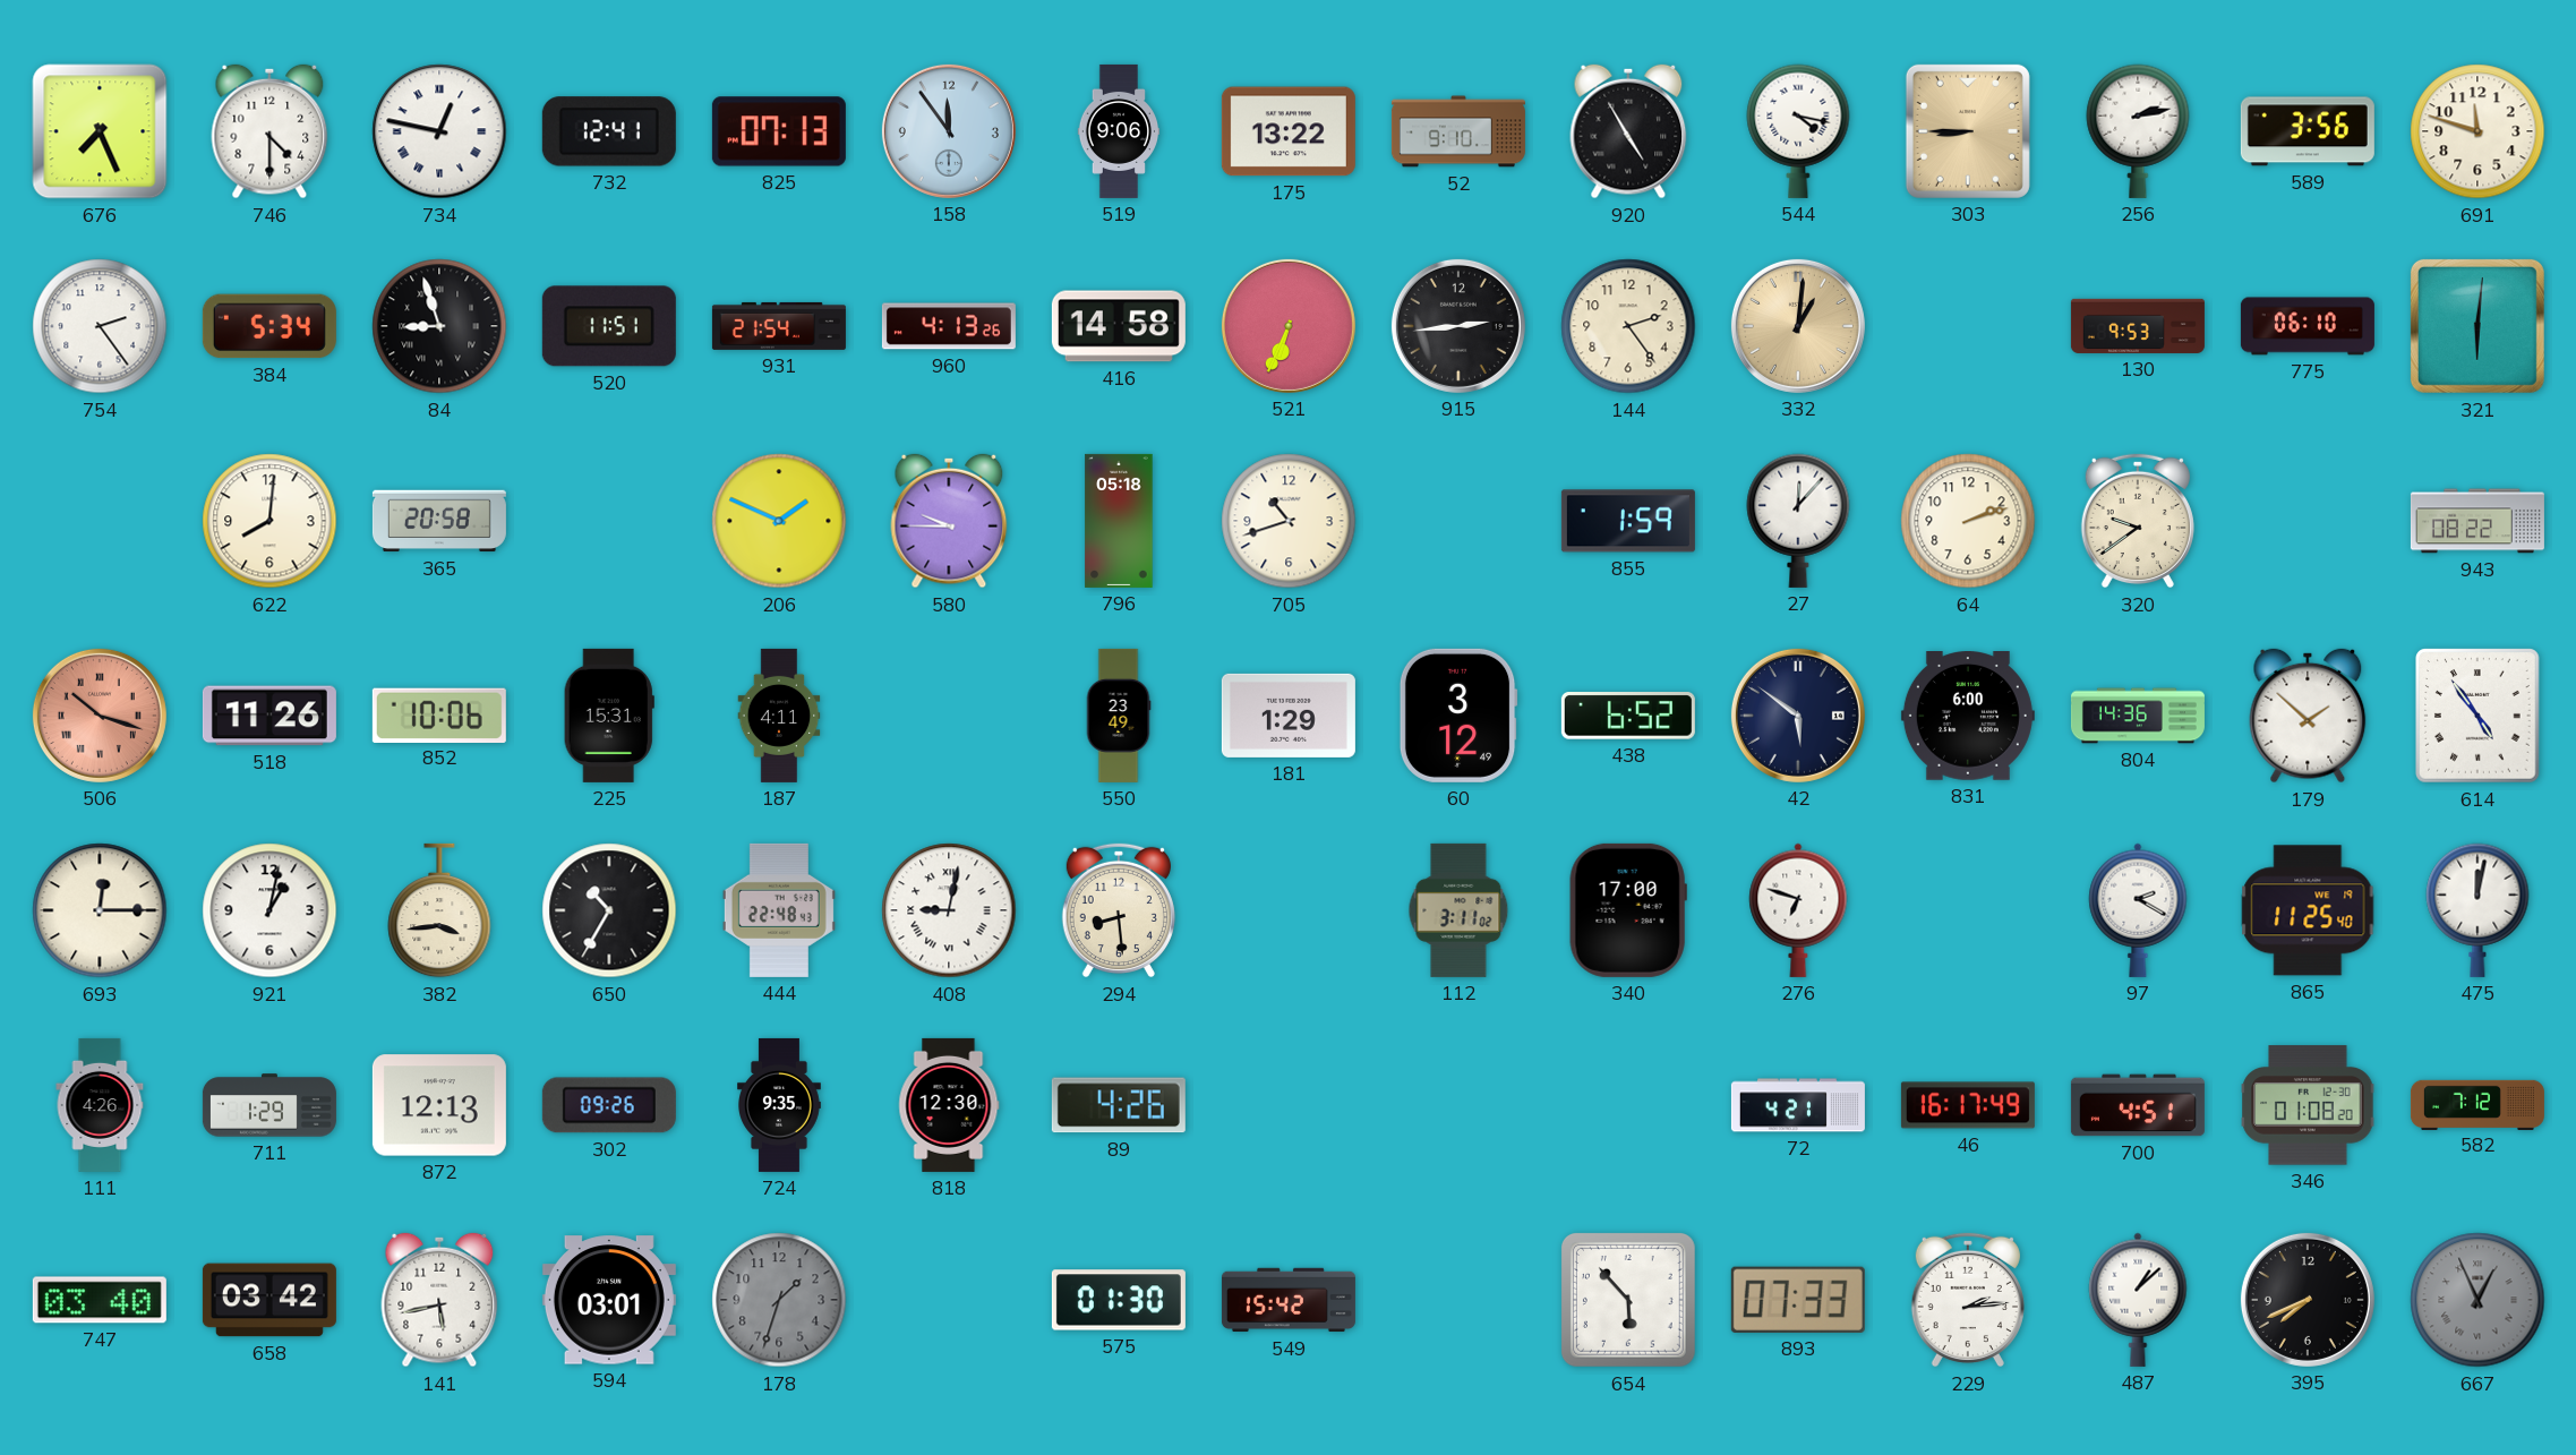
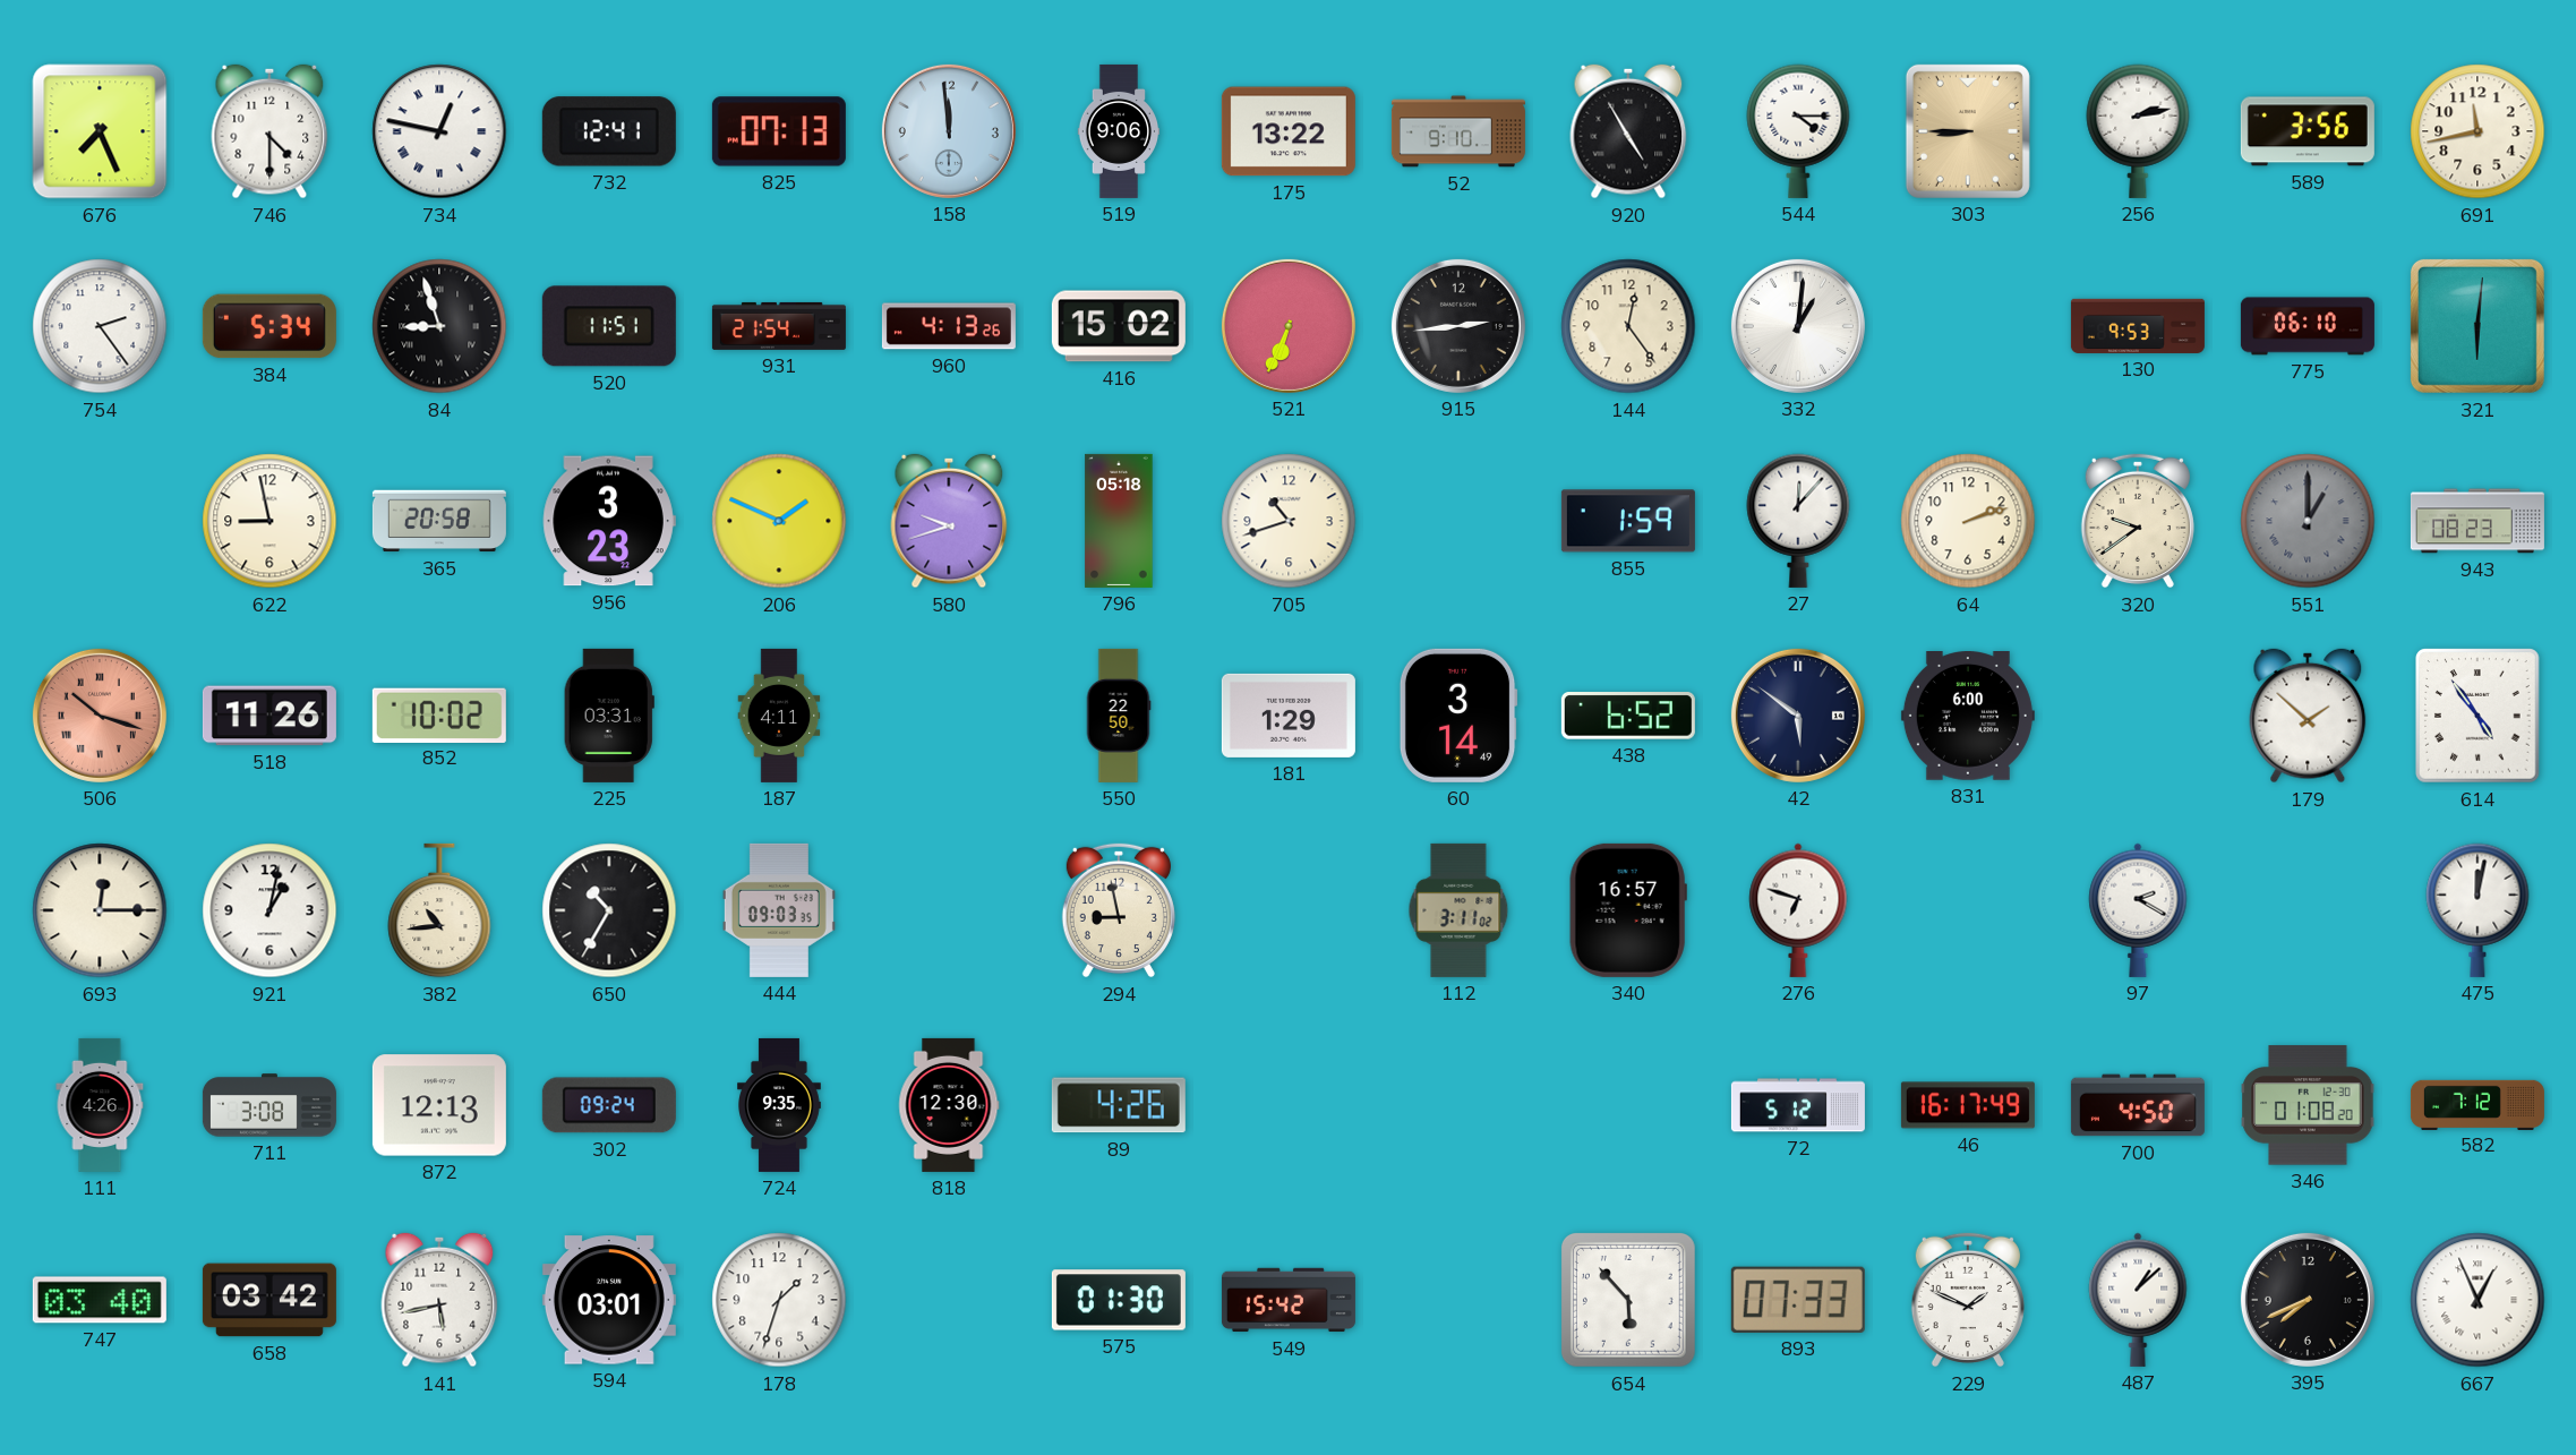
158: 11:54 -> 11:59 (949, 131)
544: 4:17 -> 4:15 (1798, 131)
691: 11:48 -> 11:43 (2477, 131)
416: 14:58 -> 15:02 (1119, 326)
144: 2:24 -> 12:24 (1628, 326)
332 dial: champagne -> white (1798, 326)
622: 8:01 -> 8:58 (269, 521)
956: none -> 3:23 (609, 521)
580: 9:45 -> 9:42 (949, 521)
551: none -> 1:00 (2308, 521)
943: 08:22 -> 08:23 (2477, 521)
852: 10:06 -> 10:02 (439, 714)
225: 15:31 -> 03:31 (609, 716)
550: 23:49 -> 22:50 (1119, 716)
60: 3:12 -> 3:14 (1458, 716)
804: 14:36 -> none (2138, 716)
382: 3:44 -> 10:44 (439, 910)
444: 22:48 -> 09:03 (779, 910)
408: 9:02 -> none (949, 910)
294: 8:29 -> 8:58 (1119, 910)
340: 17:00 -> 16:57 (1628, 910)
865: 11:25 -> none (2308, 910)
711: 1:29 -> 3:08 (269, 1105)
302: 09:26 -> 09:24 (609, 1105)
72: 4:21 -> 5:12 (1798, 1105)
700: 4:51 -> 4:50 (2138, 1105)
178 dial: grey -> white (779, 1300)
229: 2:14 -> 1:49 (1968, 1300)
667 dial: grey -> white (2477, 1300)
